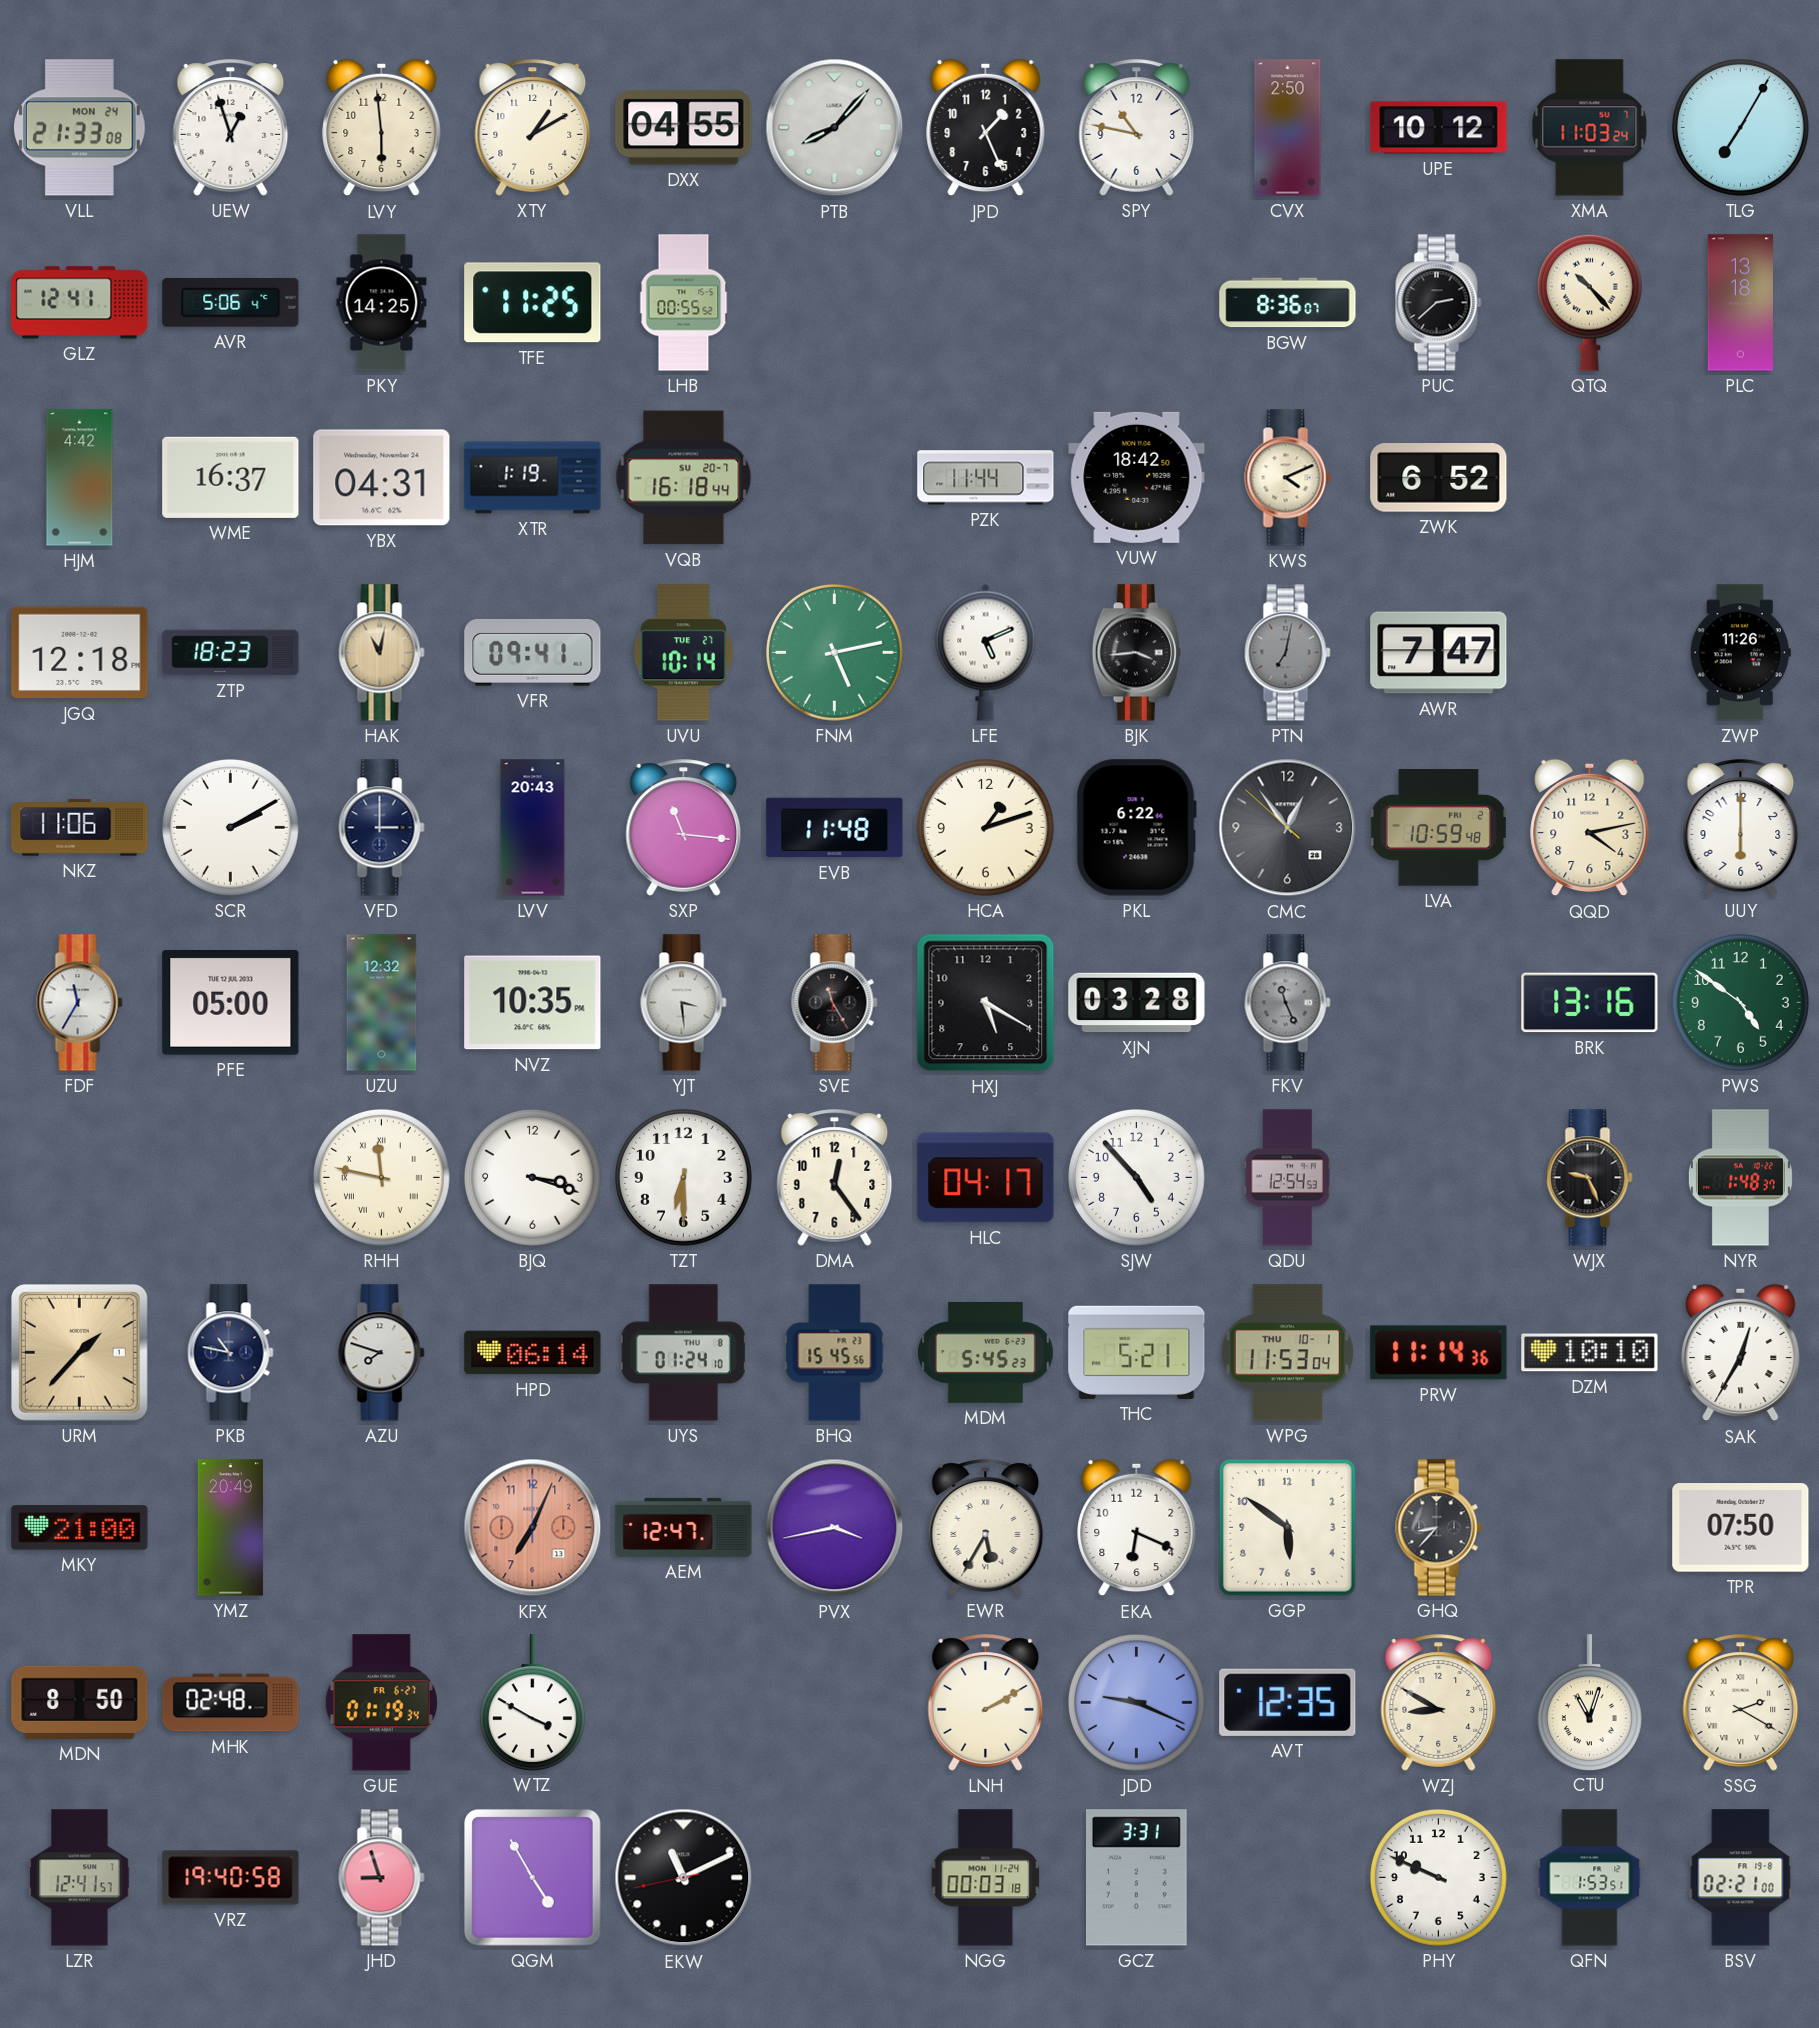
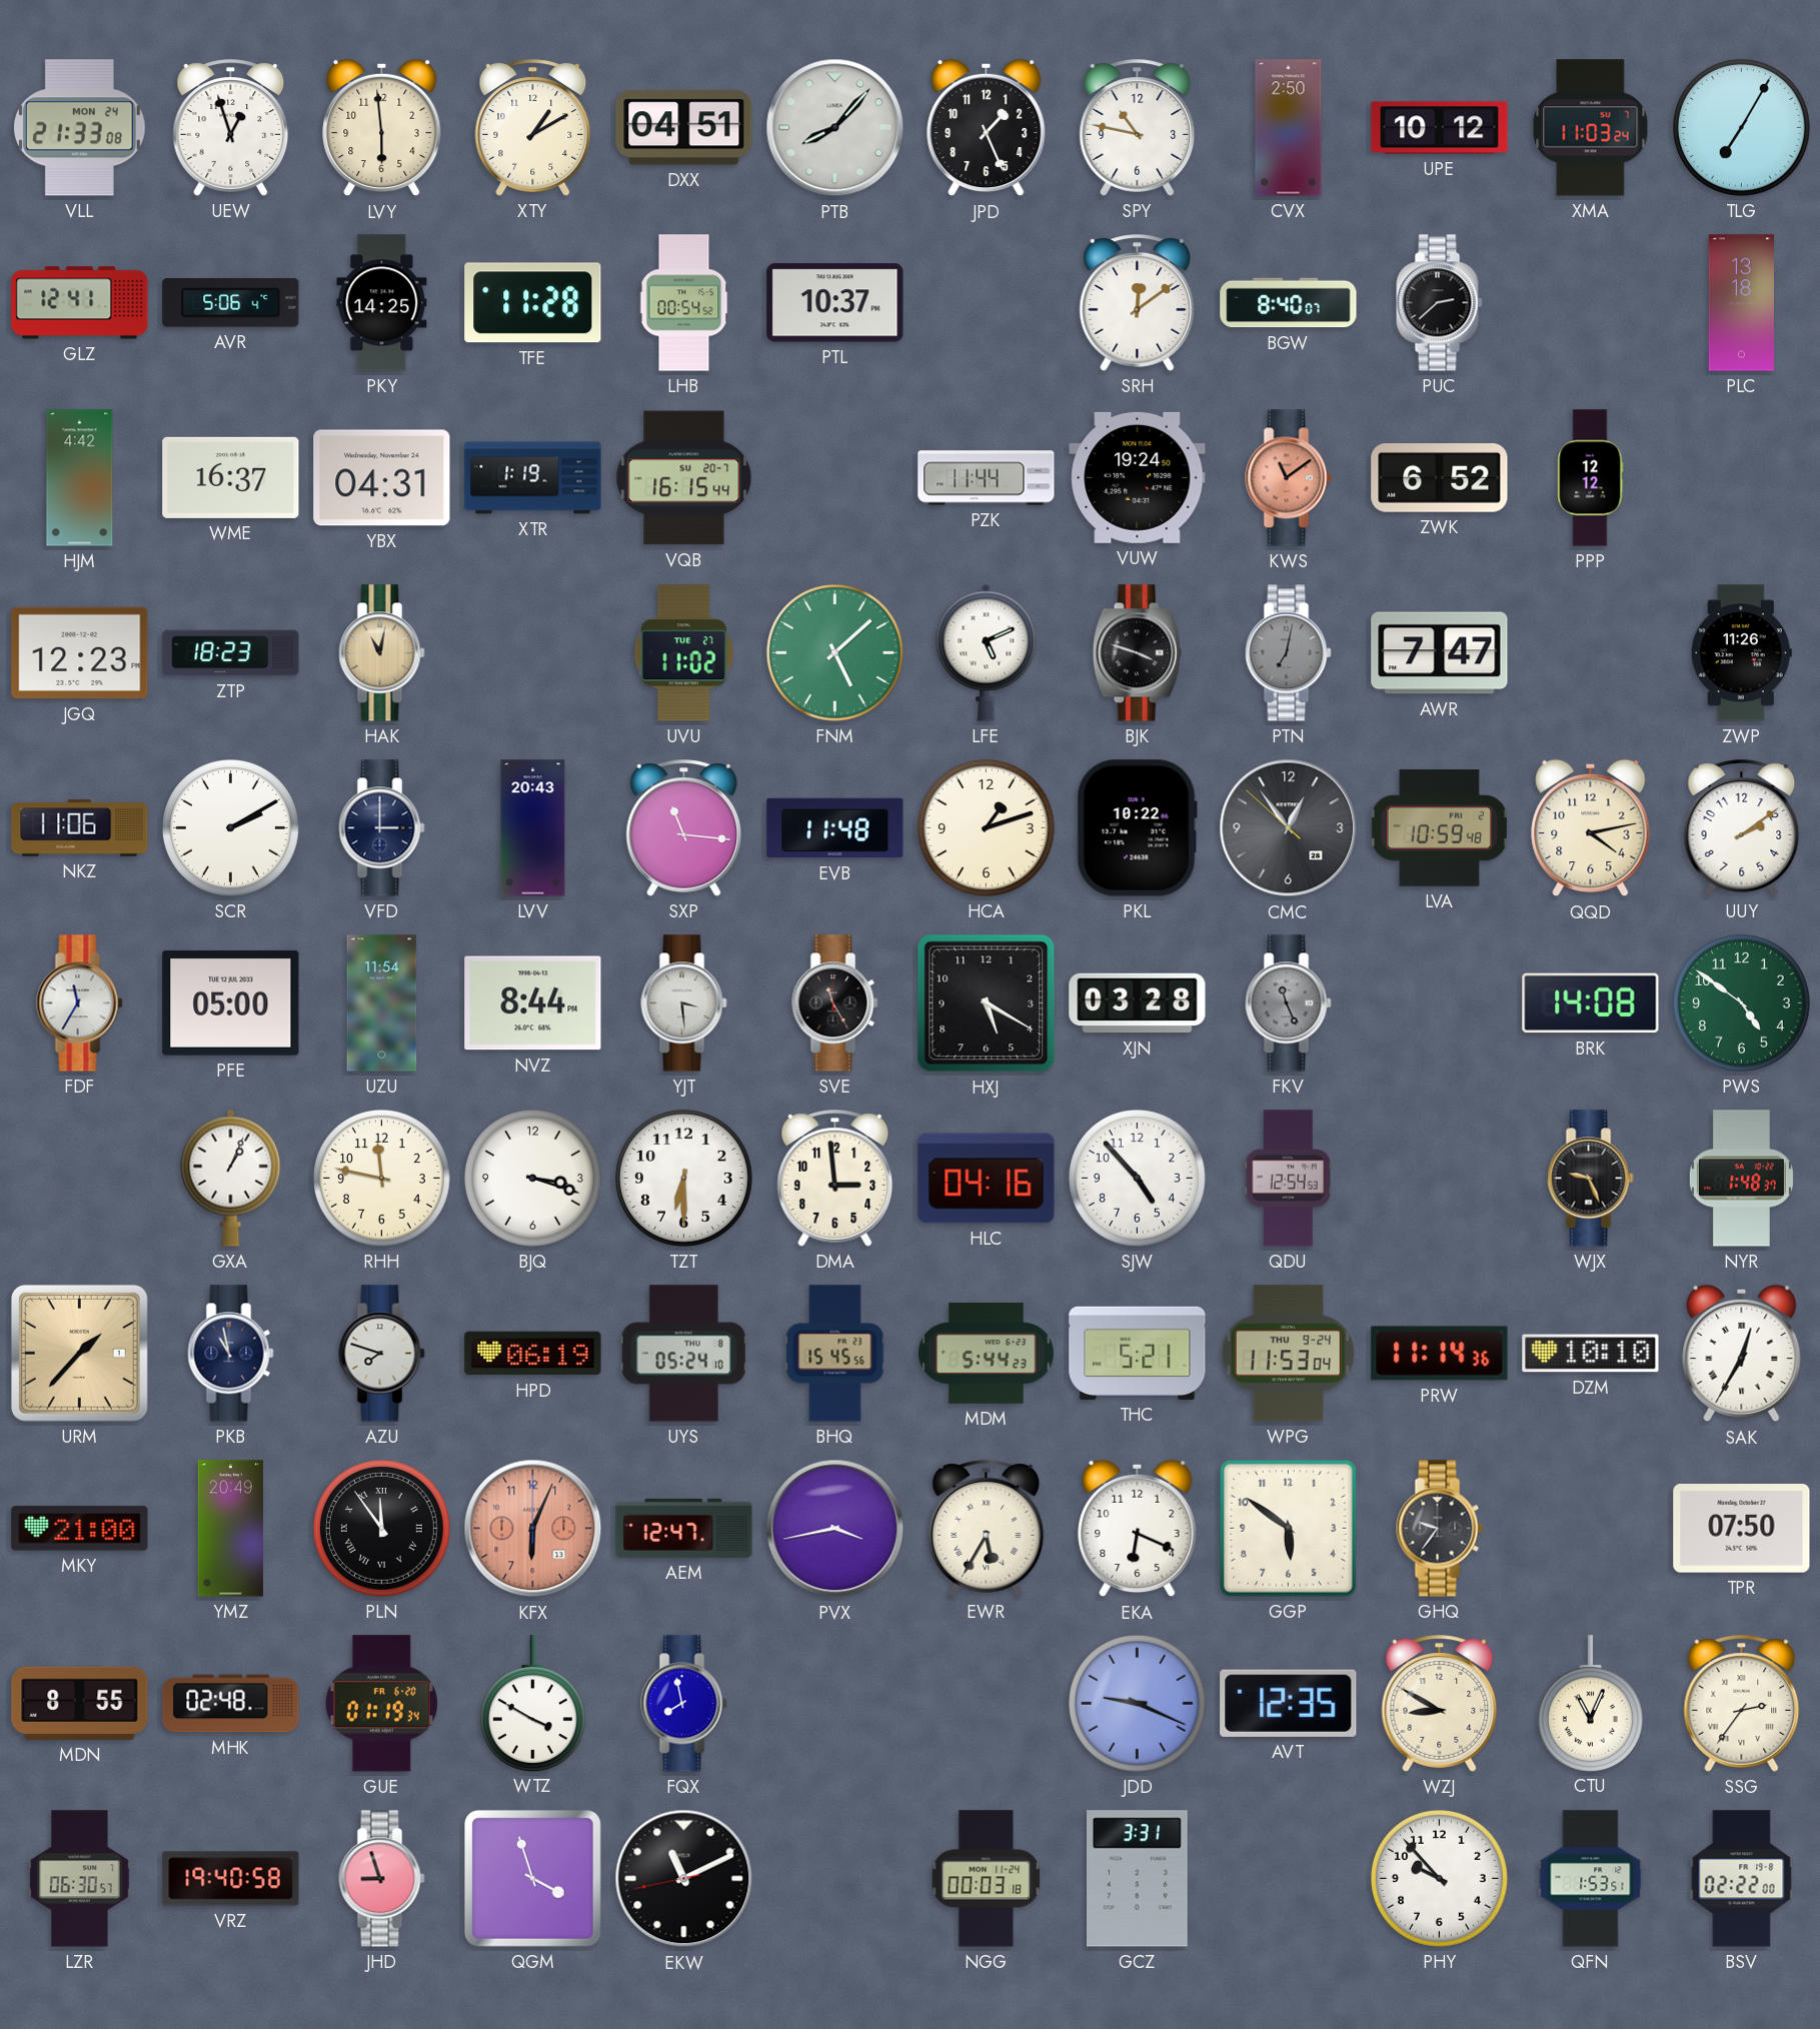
DXX: 04:55 -> 04:51 (684, 128)
TFE: 11:25 -> 11:28 (533, 303)
LHB: 00:55 -> 00:54 (684, 303)
PTL: none -> 10:37 (835, 303)
SRH: none -> 12:09 (1138, 303)
BGW: 8:36 -> 8:40 (1289, 303)
QTQ: 10:23 -> none (1589, 302)
VQB: 16:18 -> 16:15 (684, 478)
VUW: 18:42 -> 19:24 (1138, 477)
KWS: 4:11 -> 11:09 (1289, 478)
KWS dial: cream -> salmon (1289, 478)
PPP: none -> 12:12 (1591, 478)
JGQ: 12:18 -> 12:23 (80, 653)
VFR: 09:41 -> none (533, 652)
UVU: 10:14 -> 11:02 (683, 653)
FNM: 5:13 -> 5:08 (834, 652)
BJK: 3:44 -> 3:48 (1137, 653)
PKL: 6:22 -> 10:22 (1137, 828)
UUY: 6:00 -> 2:09 (1742, 828)
UZU: 12:32 -> 11:54 (382, 1003)
NVZ: 10:35 -> 8:44 (533, 1003)
BRK: 13:16 -> 14:08 (1591, 1003)
GXA: none -> 1:04 (231, 1178)
RHH numerals: Roman -> Arabic (381, 1178)
DMA: 12:24 -> 2:59 (835, 1179)
HLC: 04:17 -> 04:16 (987, 1179)
PKB: 10:47 -> 10:58 (231, 1354)
HPD: 06:14 -> 06:19 (533, 1354)
UYS: 01:24 -> 05:24 (683, 1354)
MDM: 5:45 -> 5:44 (987, 1353)
WPG date: THU 10-1 -> THU 9-24 (1288, 1354)
PLN: none -> 11:54 (381, 1528)
KFX: 7:04 -> 6:04 (533, 1529)
GHQ: 8:37 -> 9:36 (1440, 1529)
MDN: 8:50 -> 8:55 (80, 1703)
GUE date: FR 6-27 -> FR 6-20 (381, 1704)
FQX: none -> 7:58 (684, 1704)
LNH: 2:10 -> none (986, 1703)
CTU: 11:03 -> 11:04 (1590, 1703)
SSG: 2:20 -> 2:36 (1742, 1704)
LZR: 12:41 -> 06:30 (80, 1879)
QGM: 4:55 -> 3:57 (532, 1878)
PHY: 9:49 -> 9:53 (1439, 1878)
BSV: 02:21 -> 02:22 (1742, 1879)
